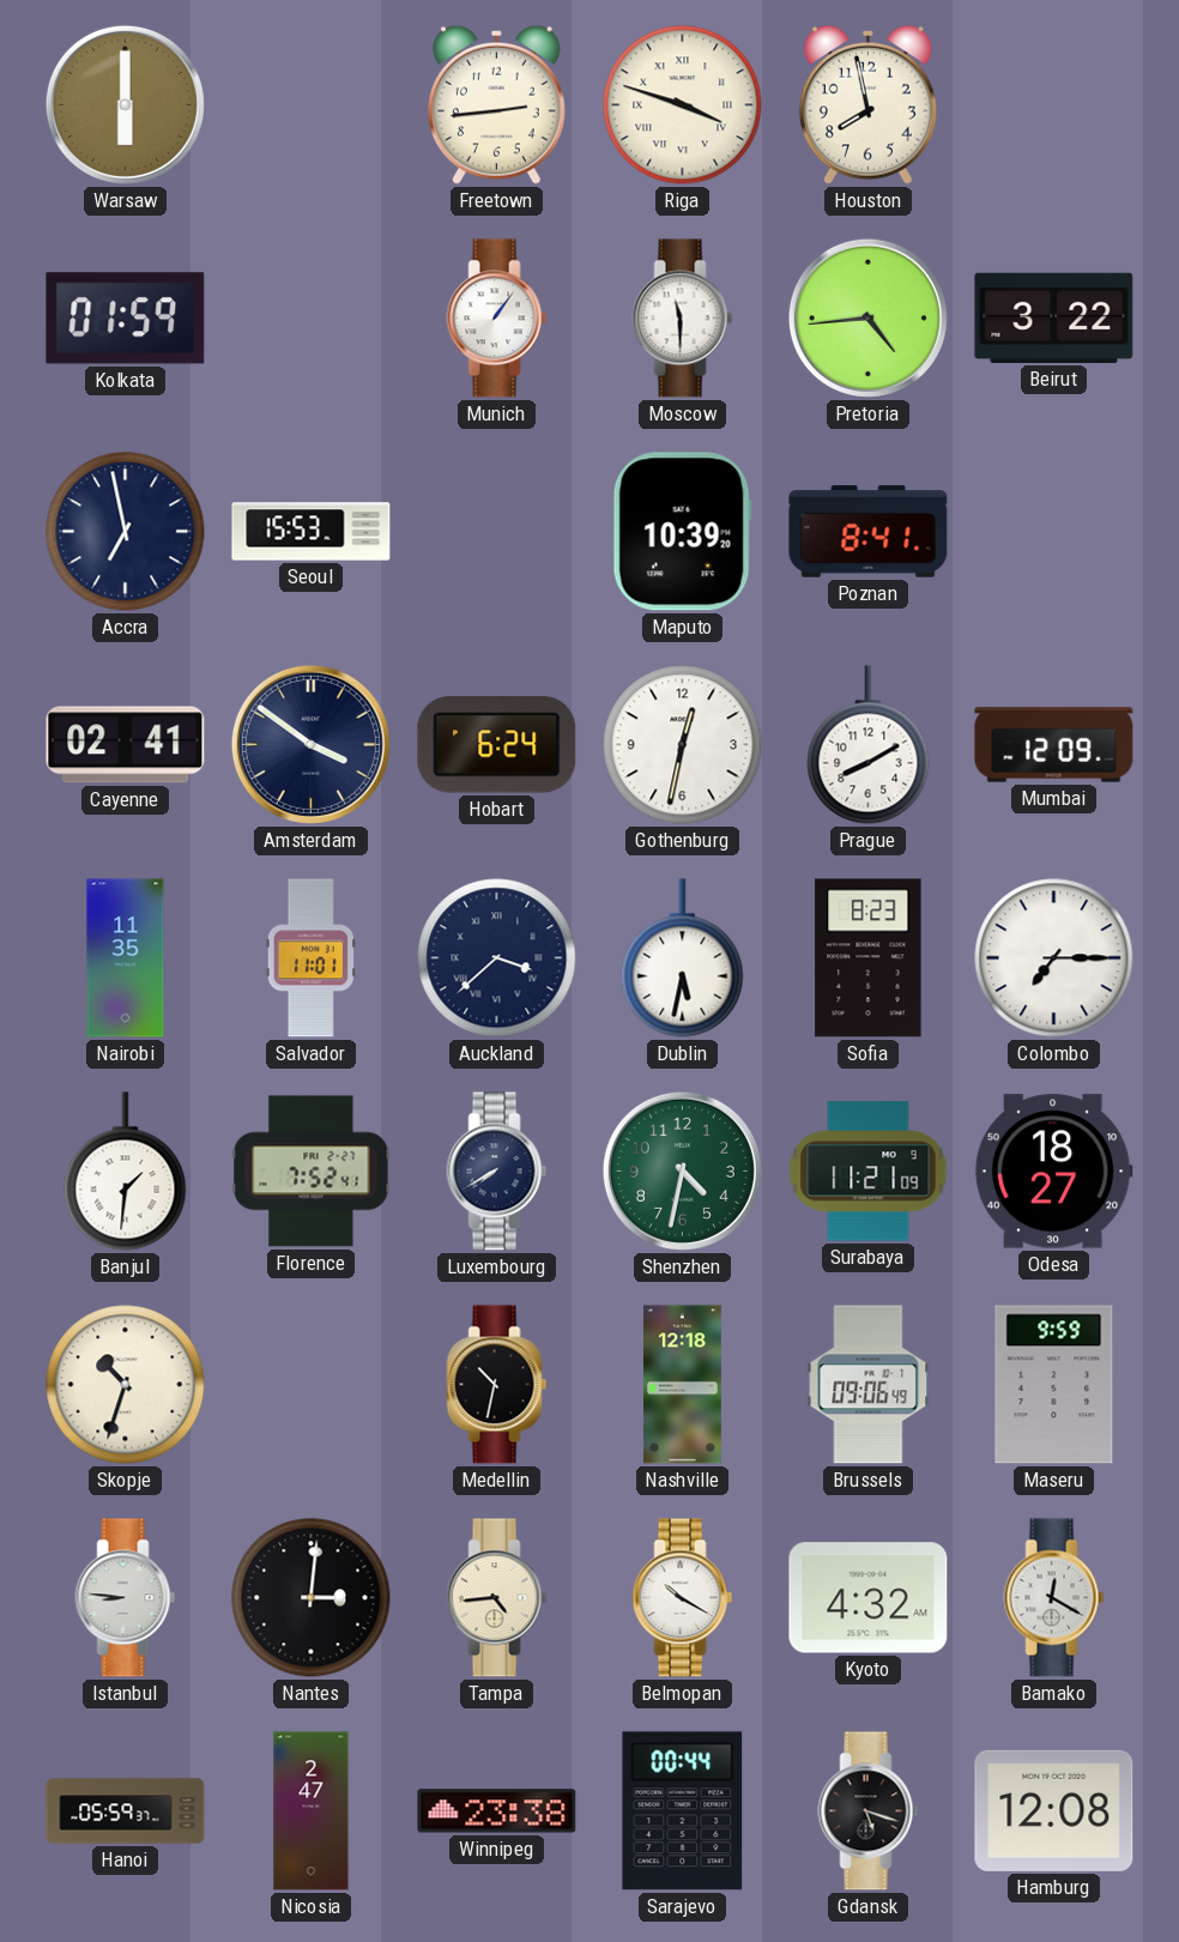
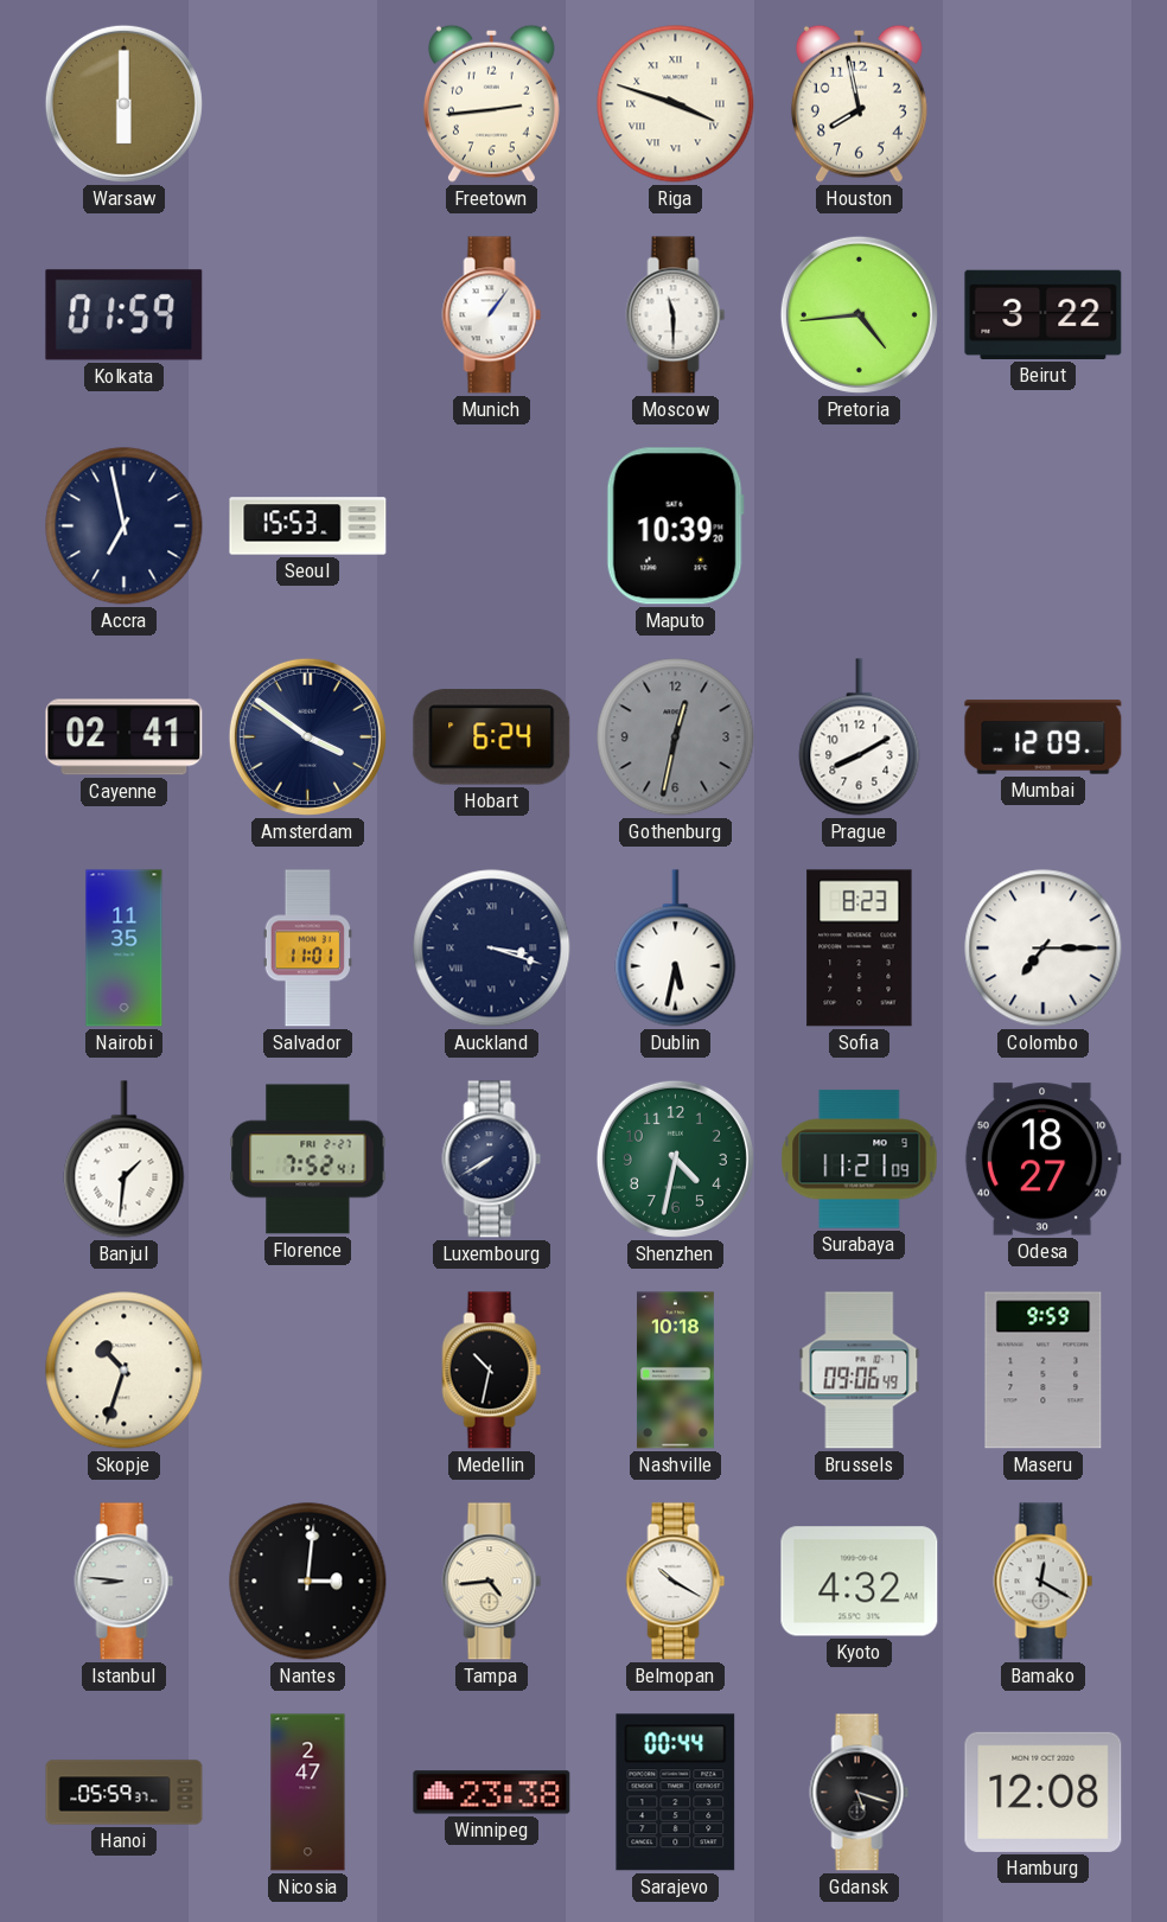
Poznan: 8:41 -> none (869, 532)
Gothenburg dial: white -> grey (676, 737)
Auckland: 3:38 -> 3:18 (492, 949)
Nashville: 12:18 -> 10:18 (675, 1371)
